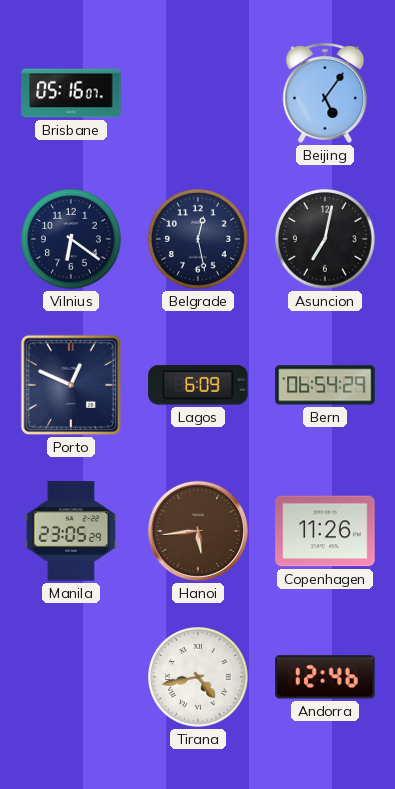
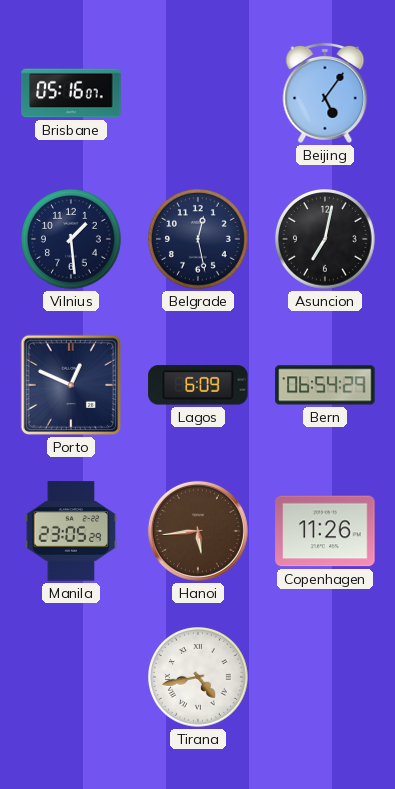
Vilnius: 6:21 -> 1:29 (71, 239)
Andorra: 12:46 -> none (325, 677)
